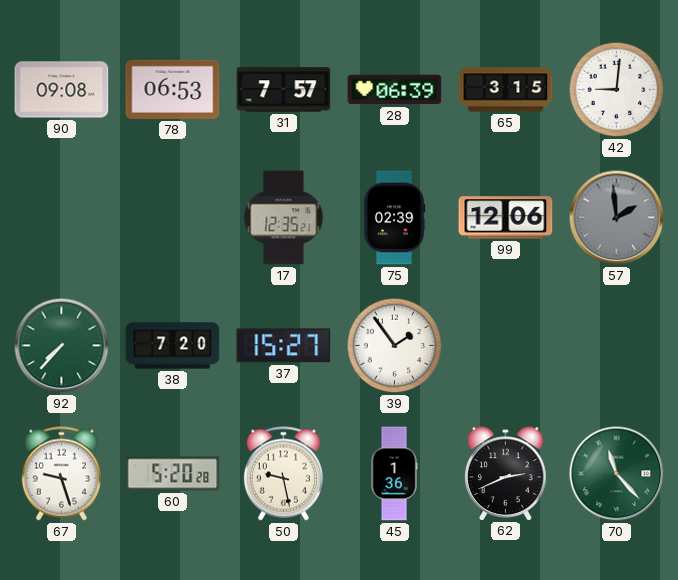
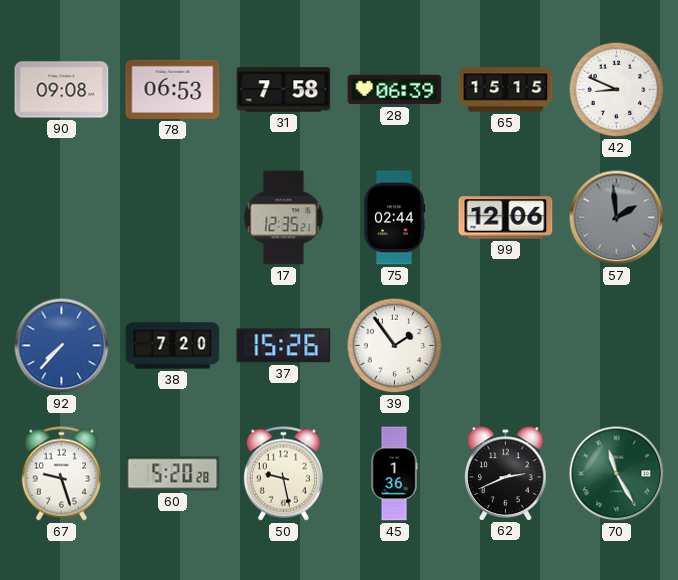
31: 7:57 -> 7:58 (284, 90)
65: 3:15 -> 15:15 (506, 90)
42: 9:01 -> 8:49 (617, 90)
75: 02:39 -> 02:44 (394, 218)
92 dial: green -> blue (62, 346)
37: 15:27 -> 15:26 (284, 346)
70: 11:23 -> 11:25 (617, 474)
